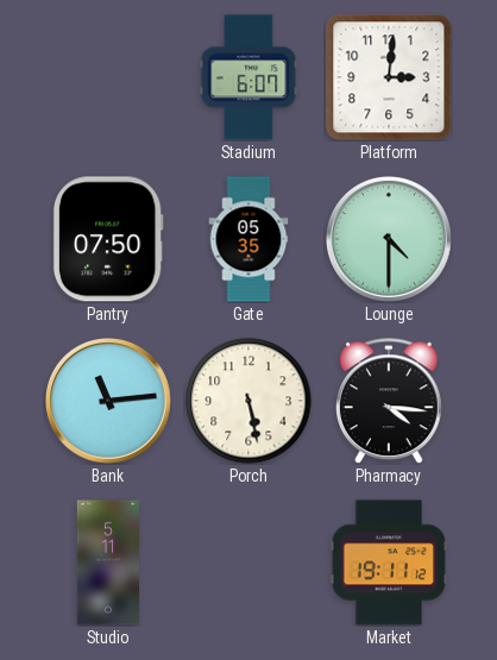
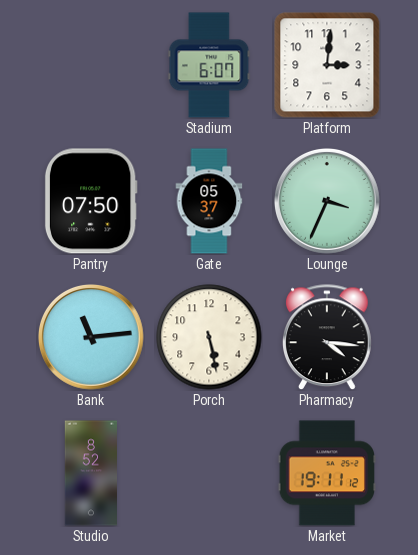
Gate: 05:35 -> 05:37 (209, 201)
Lounge: 4:30 -> 3:34 (328, 202)
Studio: 5:11 -> 8:52 (90, 473)
